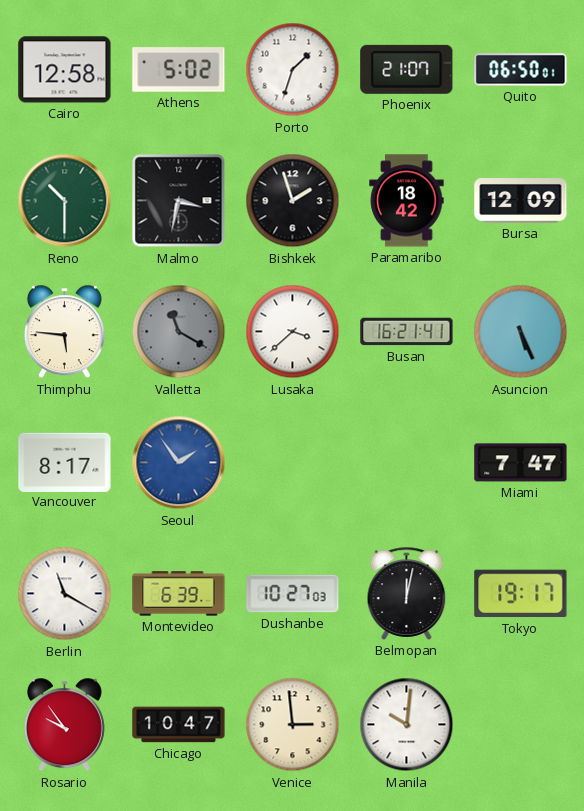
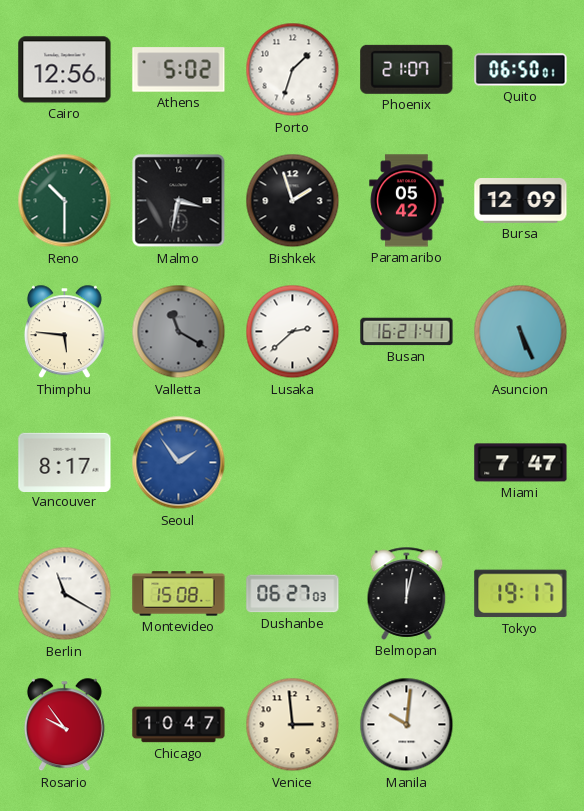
Cairo: 12:58 -> 12:56 (65, 70)
Paramaribo: 18:42 -> 05:42 (407, 201)
Lusaka: 3:38 -> 2:38 (293, 332)
Montevideo: 6:39 -> 15:08 (179, 594)
Dushanbe: 10:27 -> 06:27 (293, 594)
